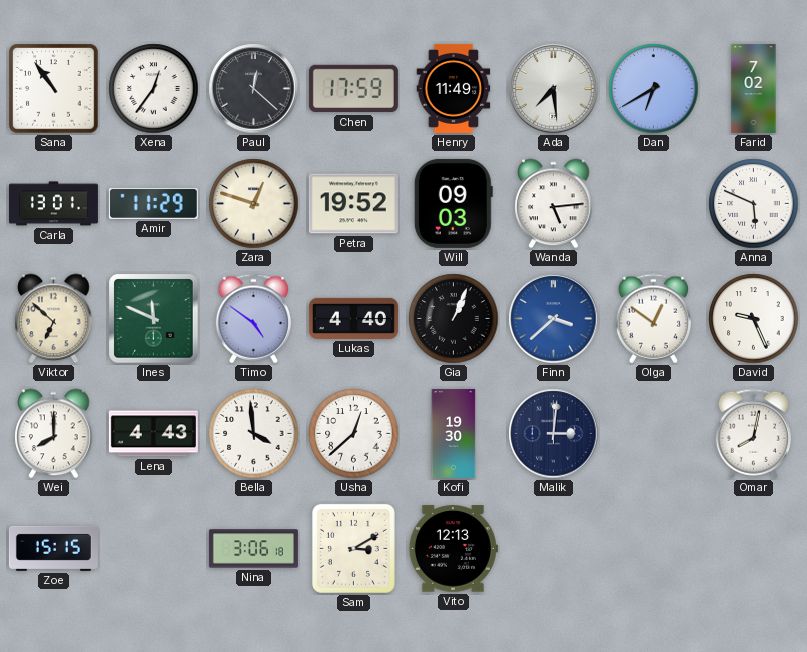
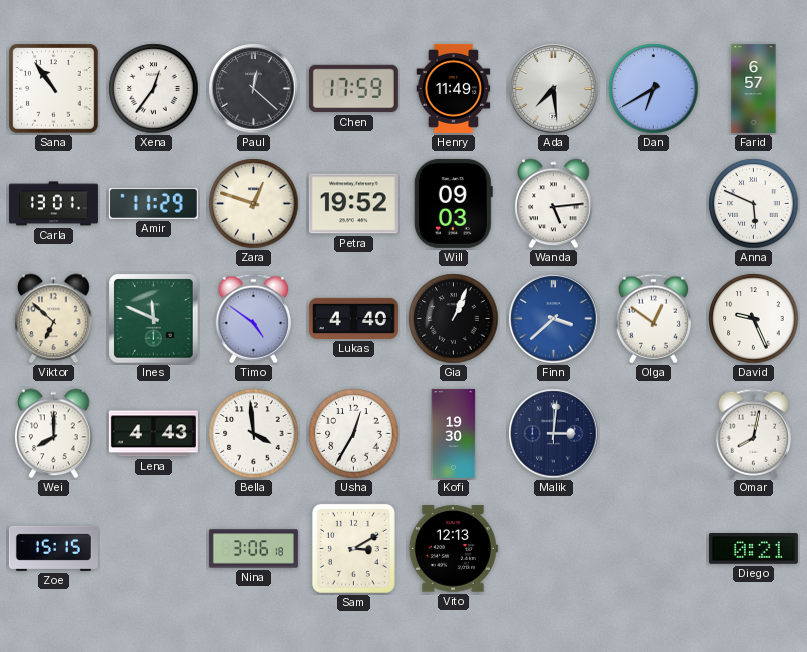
Farid: 7:02 -> 6:57 (754, 88)
Usha: 12:38 -> 12:35 (354, 434)
Diego: none -> 0:21 (753, 549)
